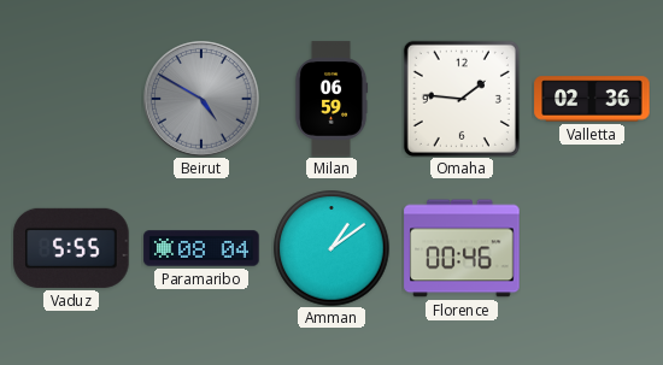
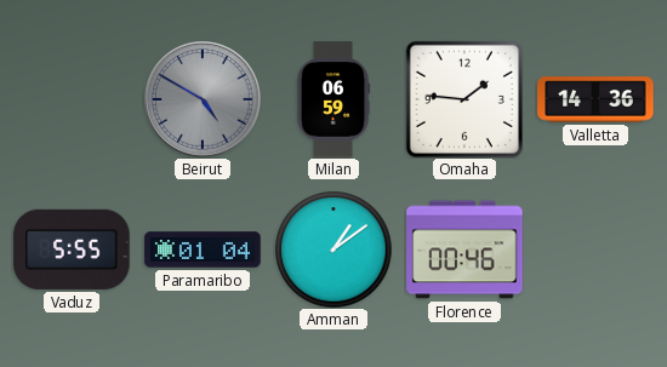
Valletta: 02:36 -> 14:36 (595, 99)
Paramaribo: 08:04 -> 01:04 (203, 250)
